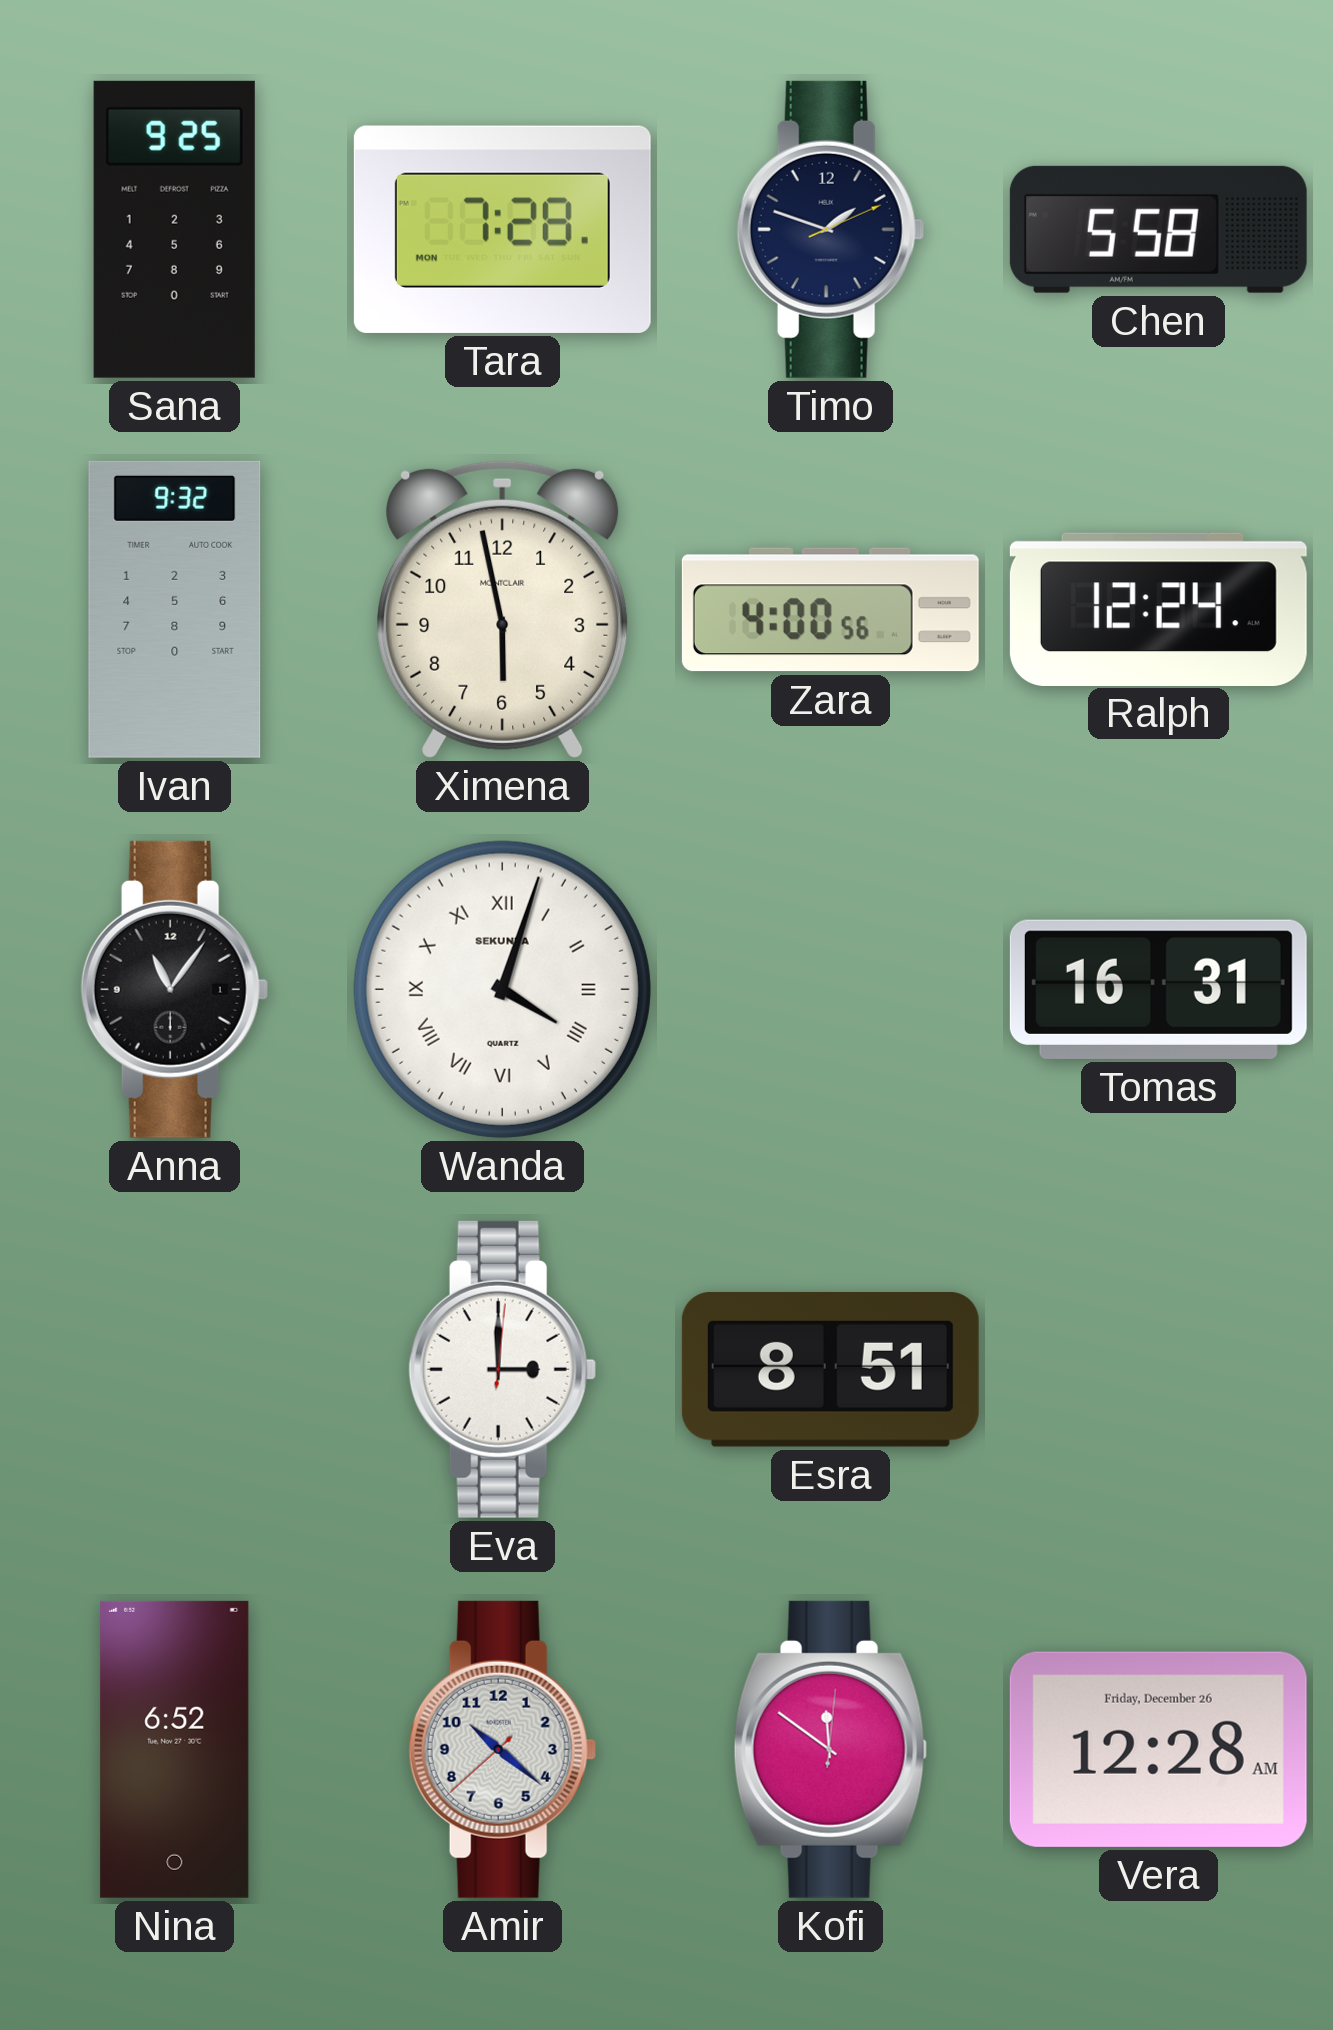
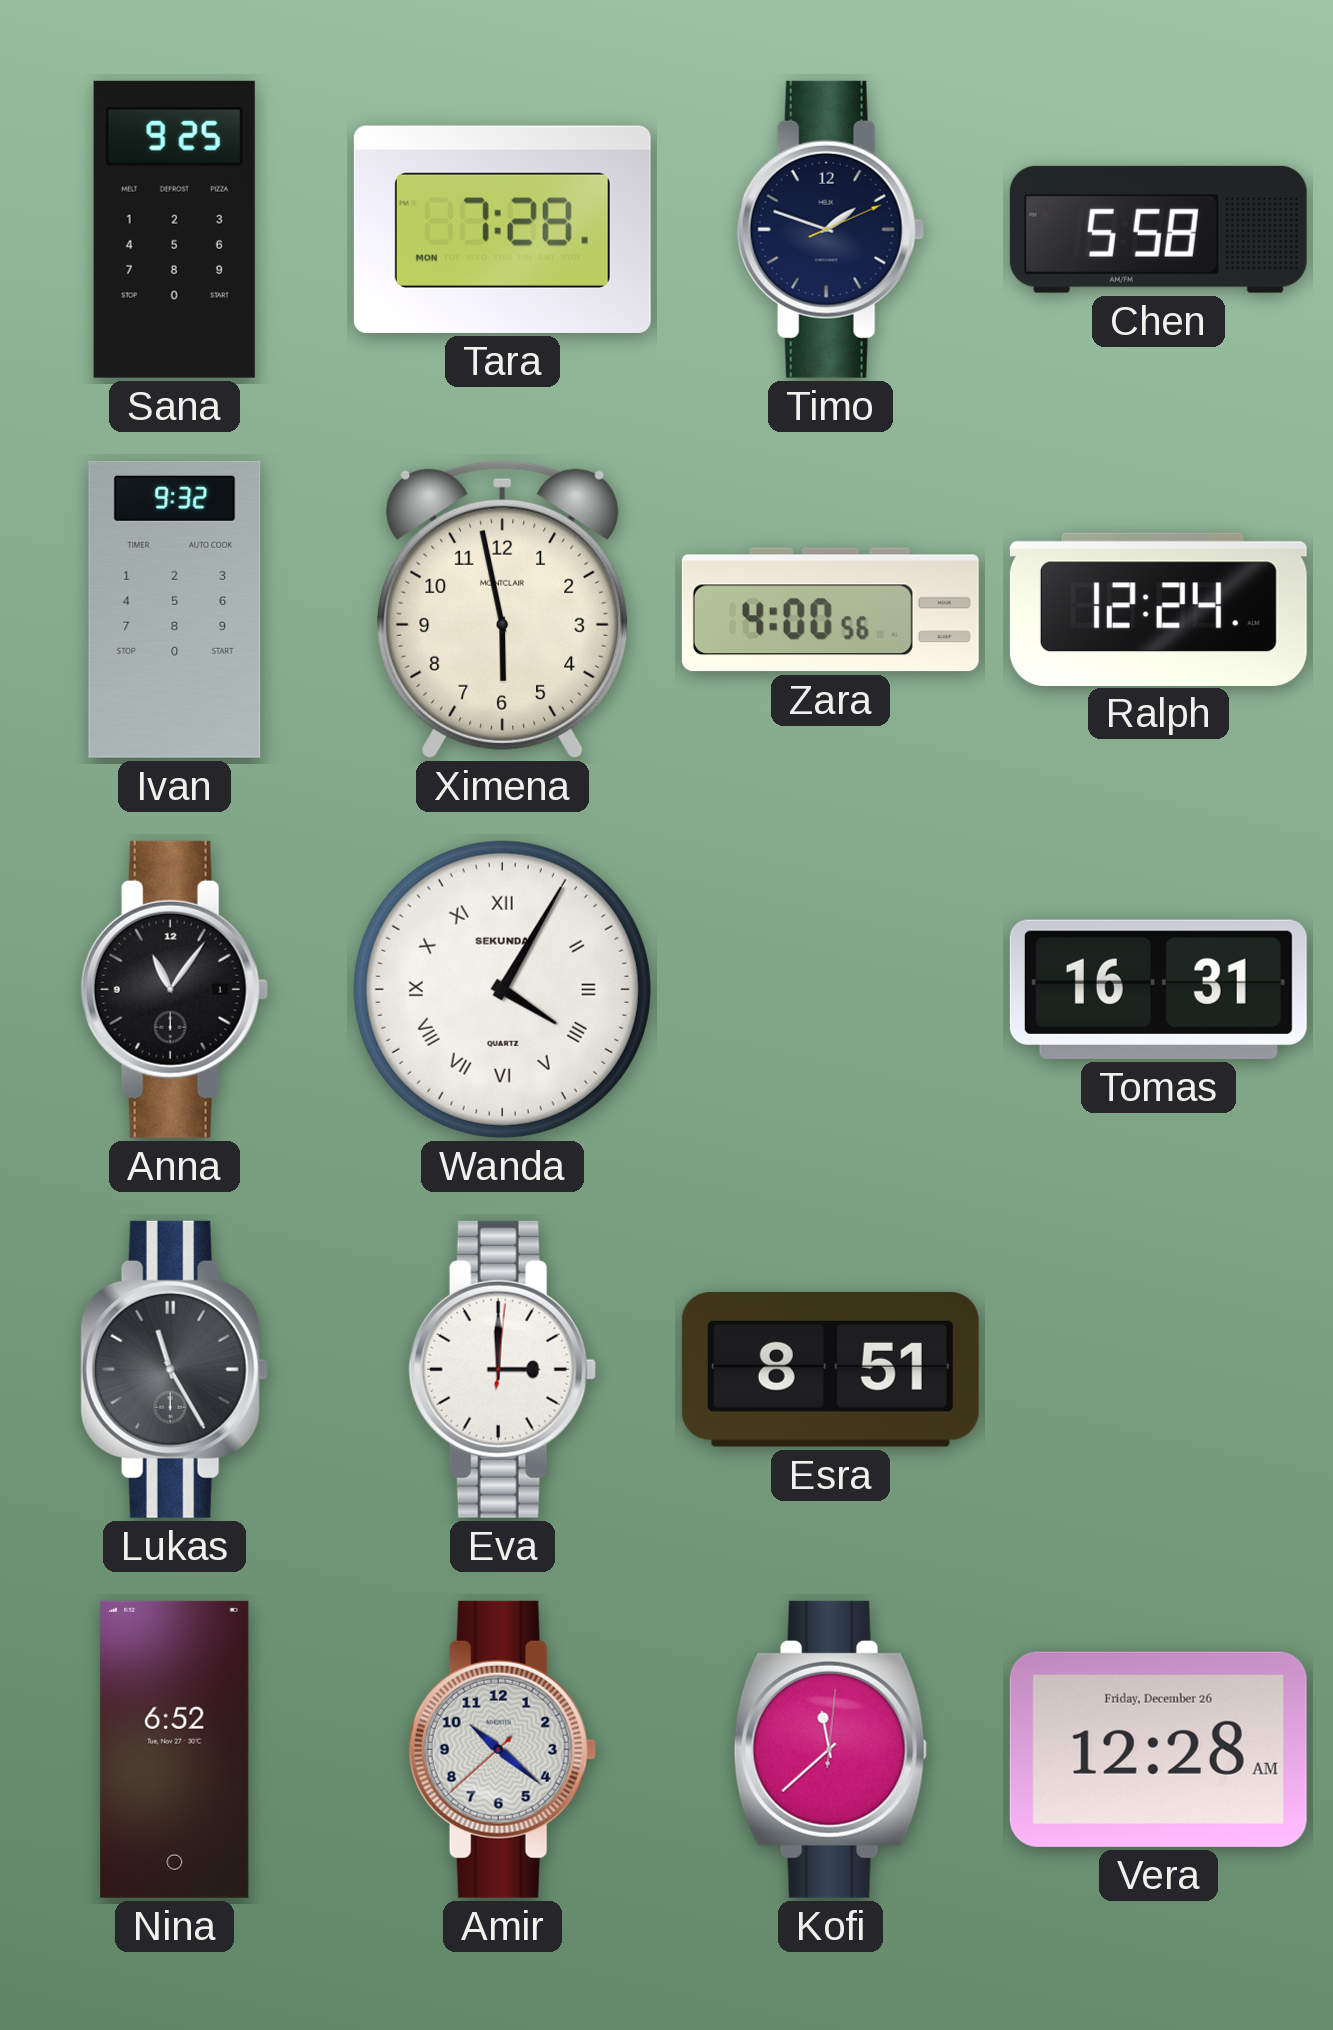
Wanda: 4:03 -> 4:05 (502, 989)
Lukas: none -> 11:25 (174, 1369)
Kofi: 11:51 -> 11:38 (830, 1749)
